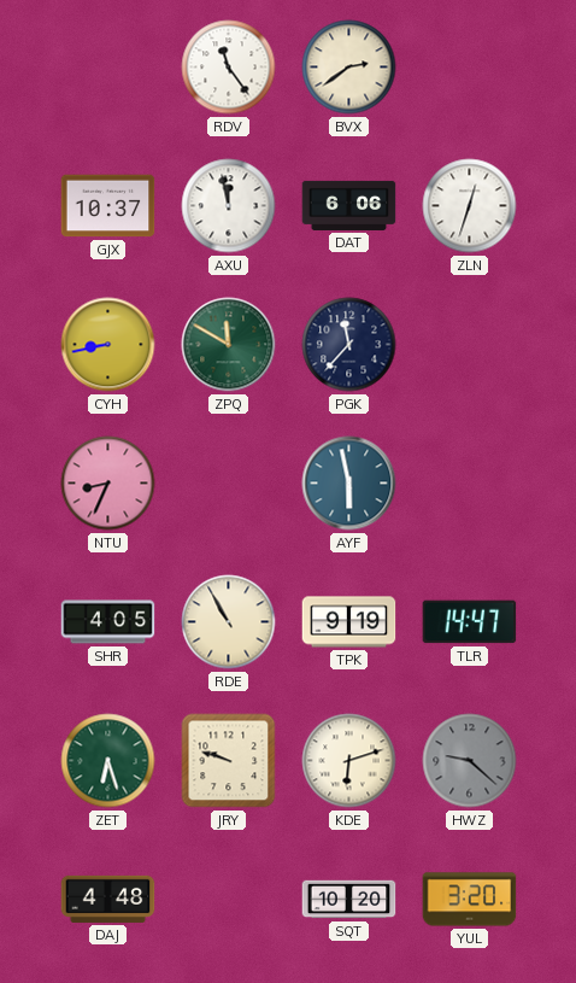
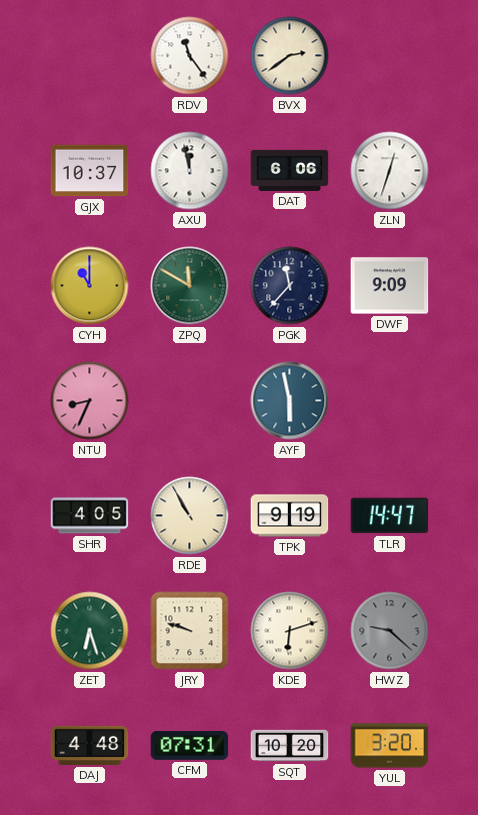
CYH: 8:43 -> 11:00 (90, 286)
DWF: none -> 9:09 (390, 286)
CFM: none -> 07:31 (190, 745)
